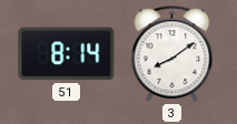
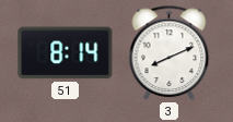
3: 8:09 -> 8:11 (170, 53)
